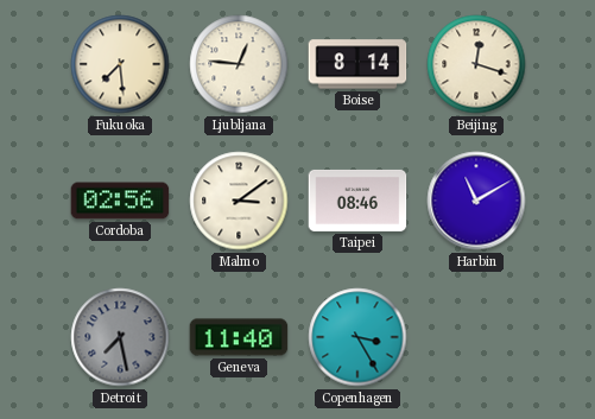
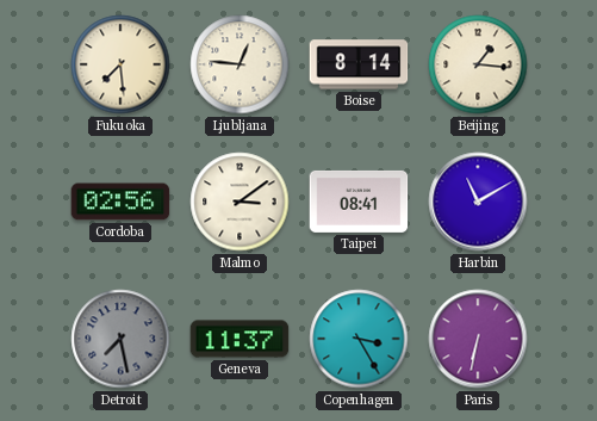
Beijing: 12:18 -> 1:16 (478, 64)
Taipei: 08:46 -> 08:41 (359, 202)
Geneva: 11:40 -> 11:37 (240, 339)
Paris: none -> 6:32 (478, 339)
